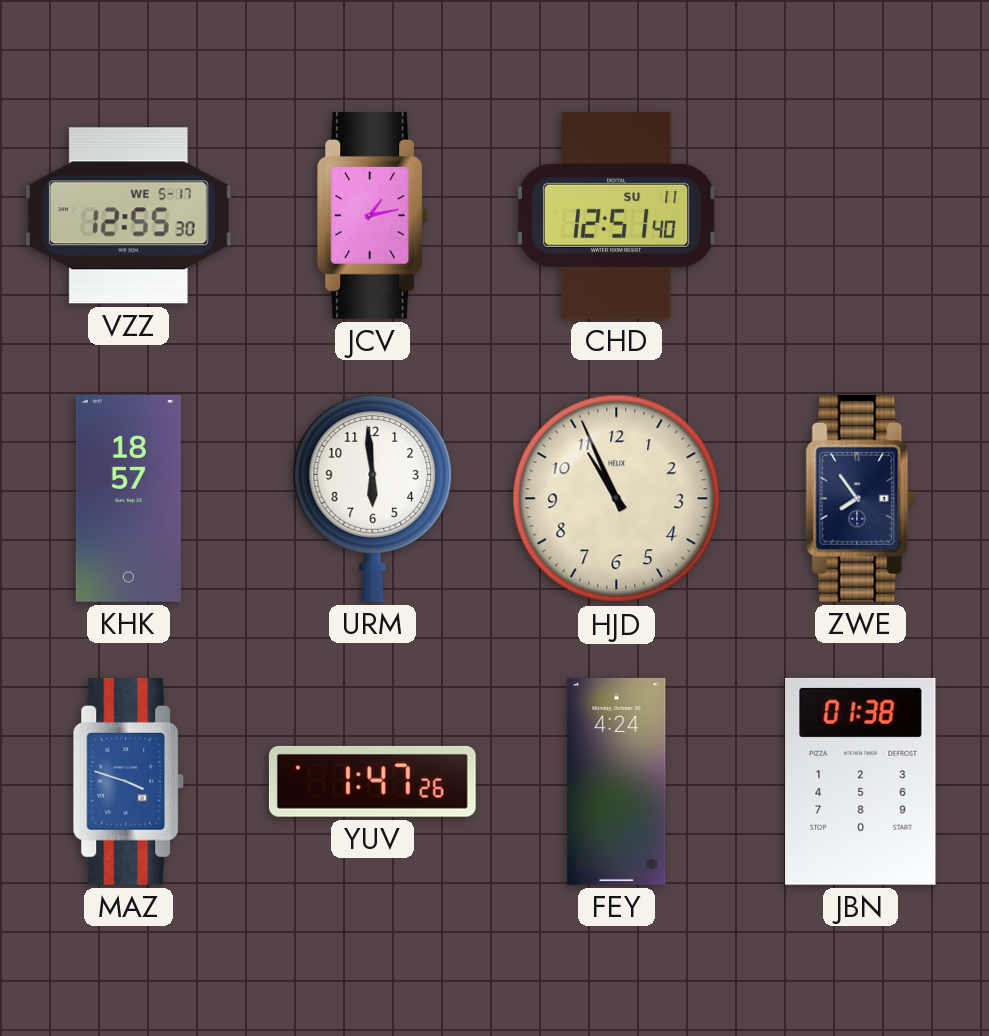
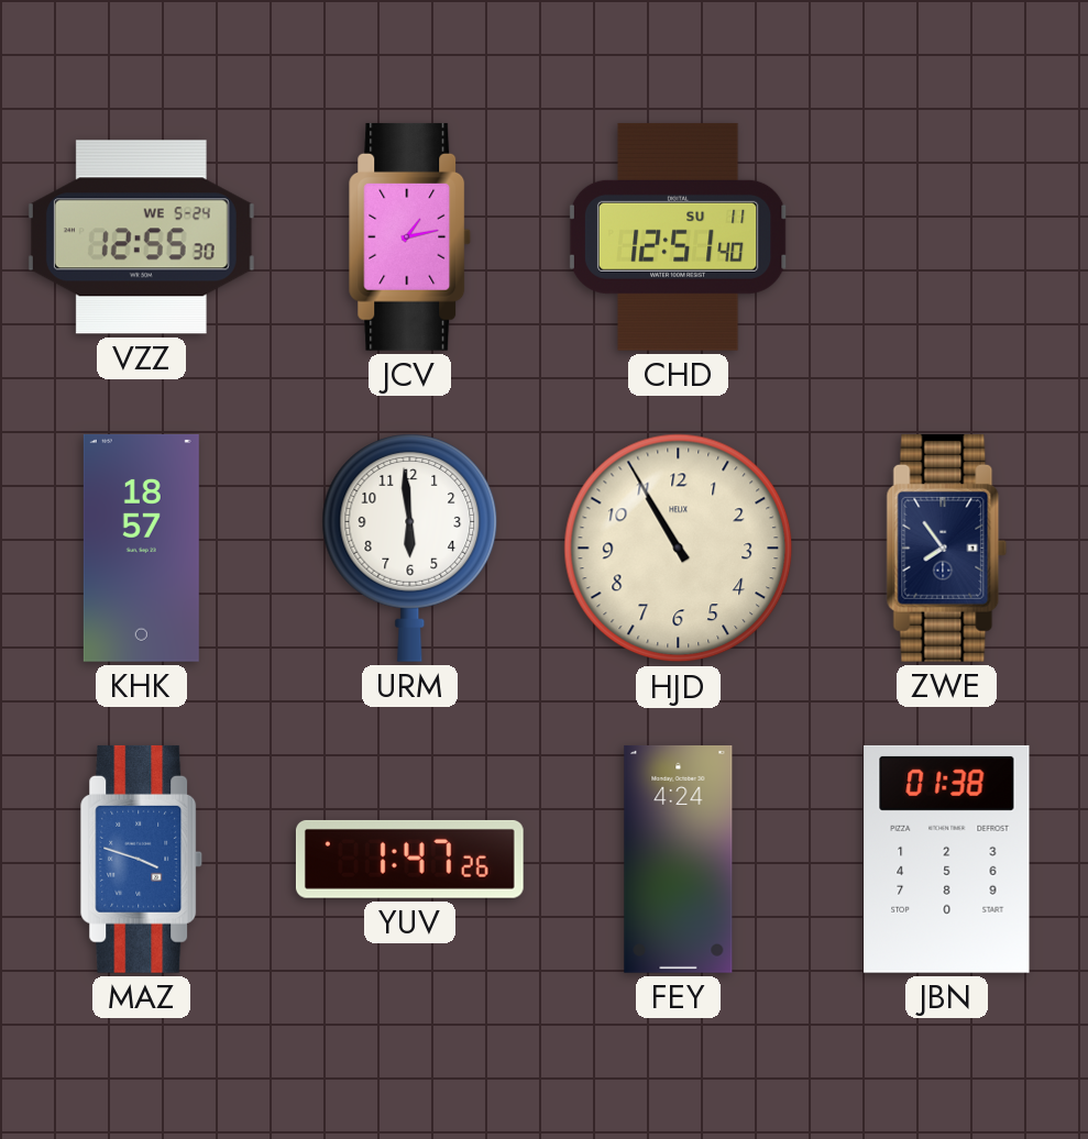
VZZ date: WE 5-17 -> WE 5-24 (141, 237)
HJD: 10:56 -> 10:55 (679, 549)
